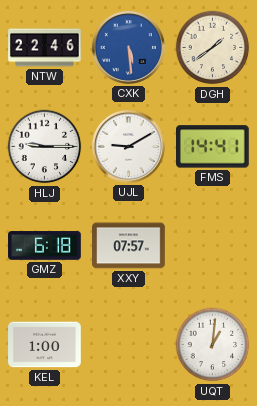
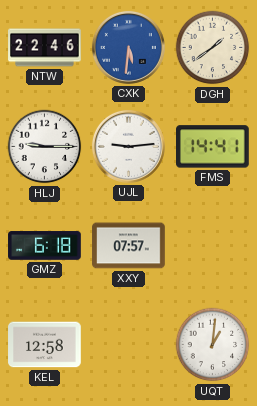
CXK: 5:29 -> 5:31 (128, 47)
UJL: 9:10 -> 9:14 (128, 146)
KEL: 1:00 -> 12:58 (45, 345)
